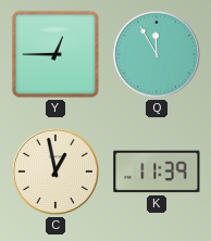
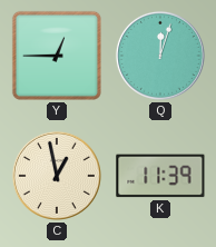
Q: 11:55 -> 12:03 (160, 56)
